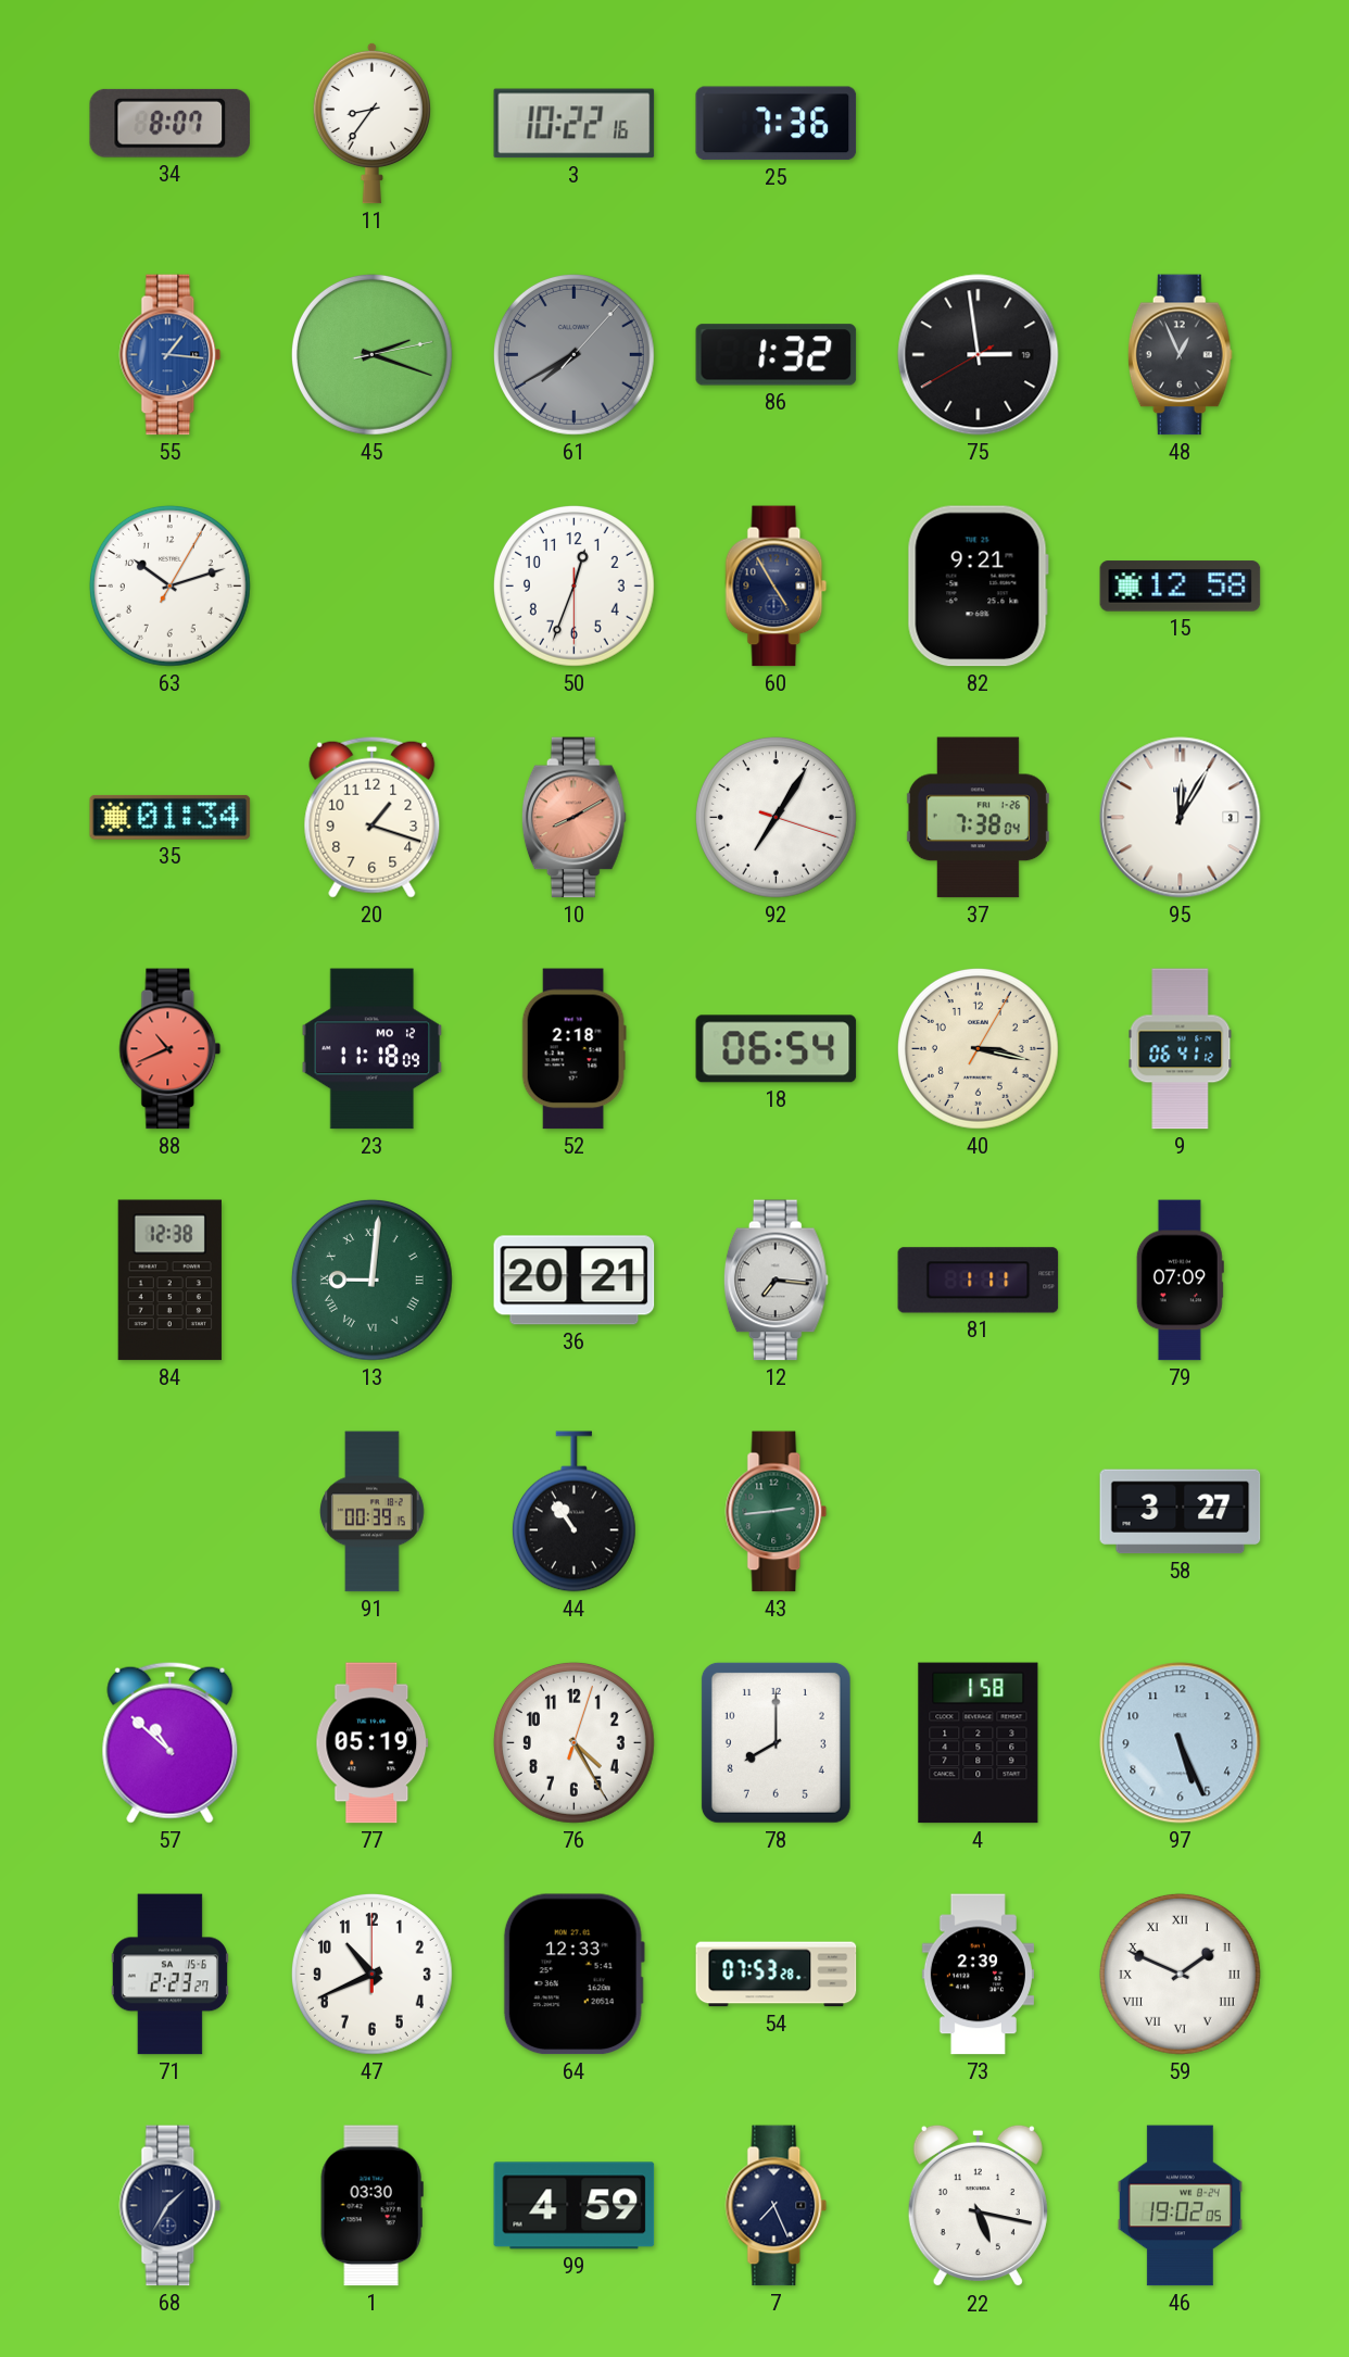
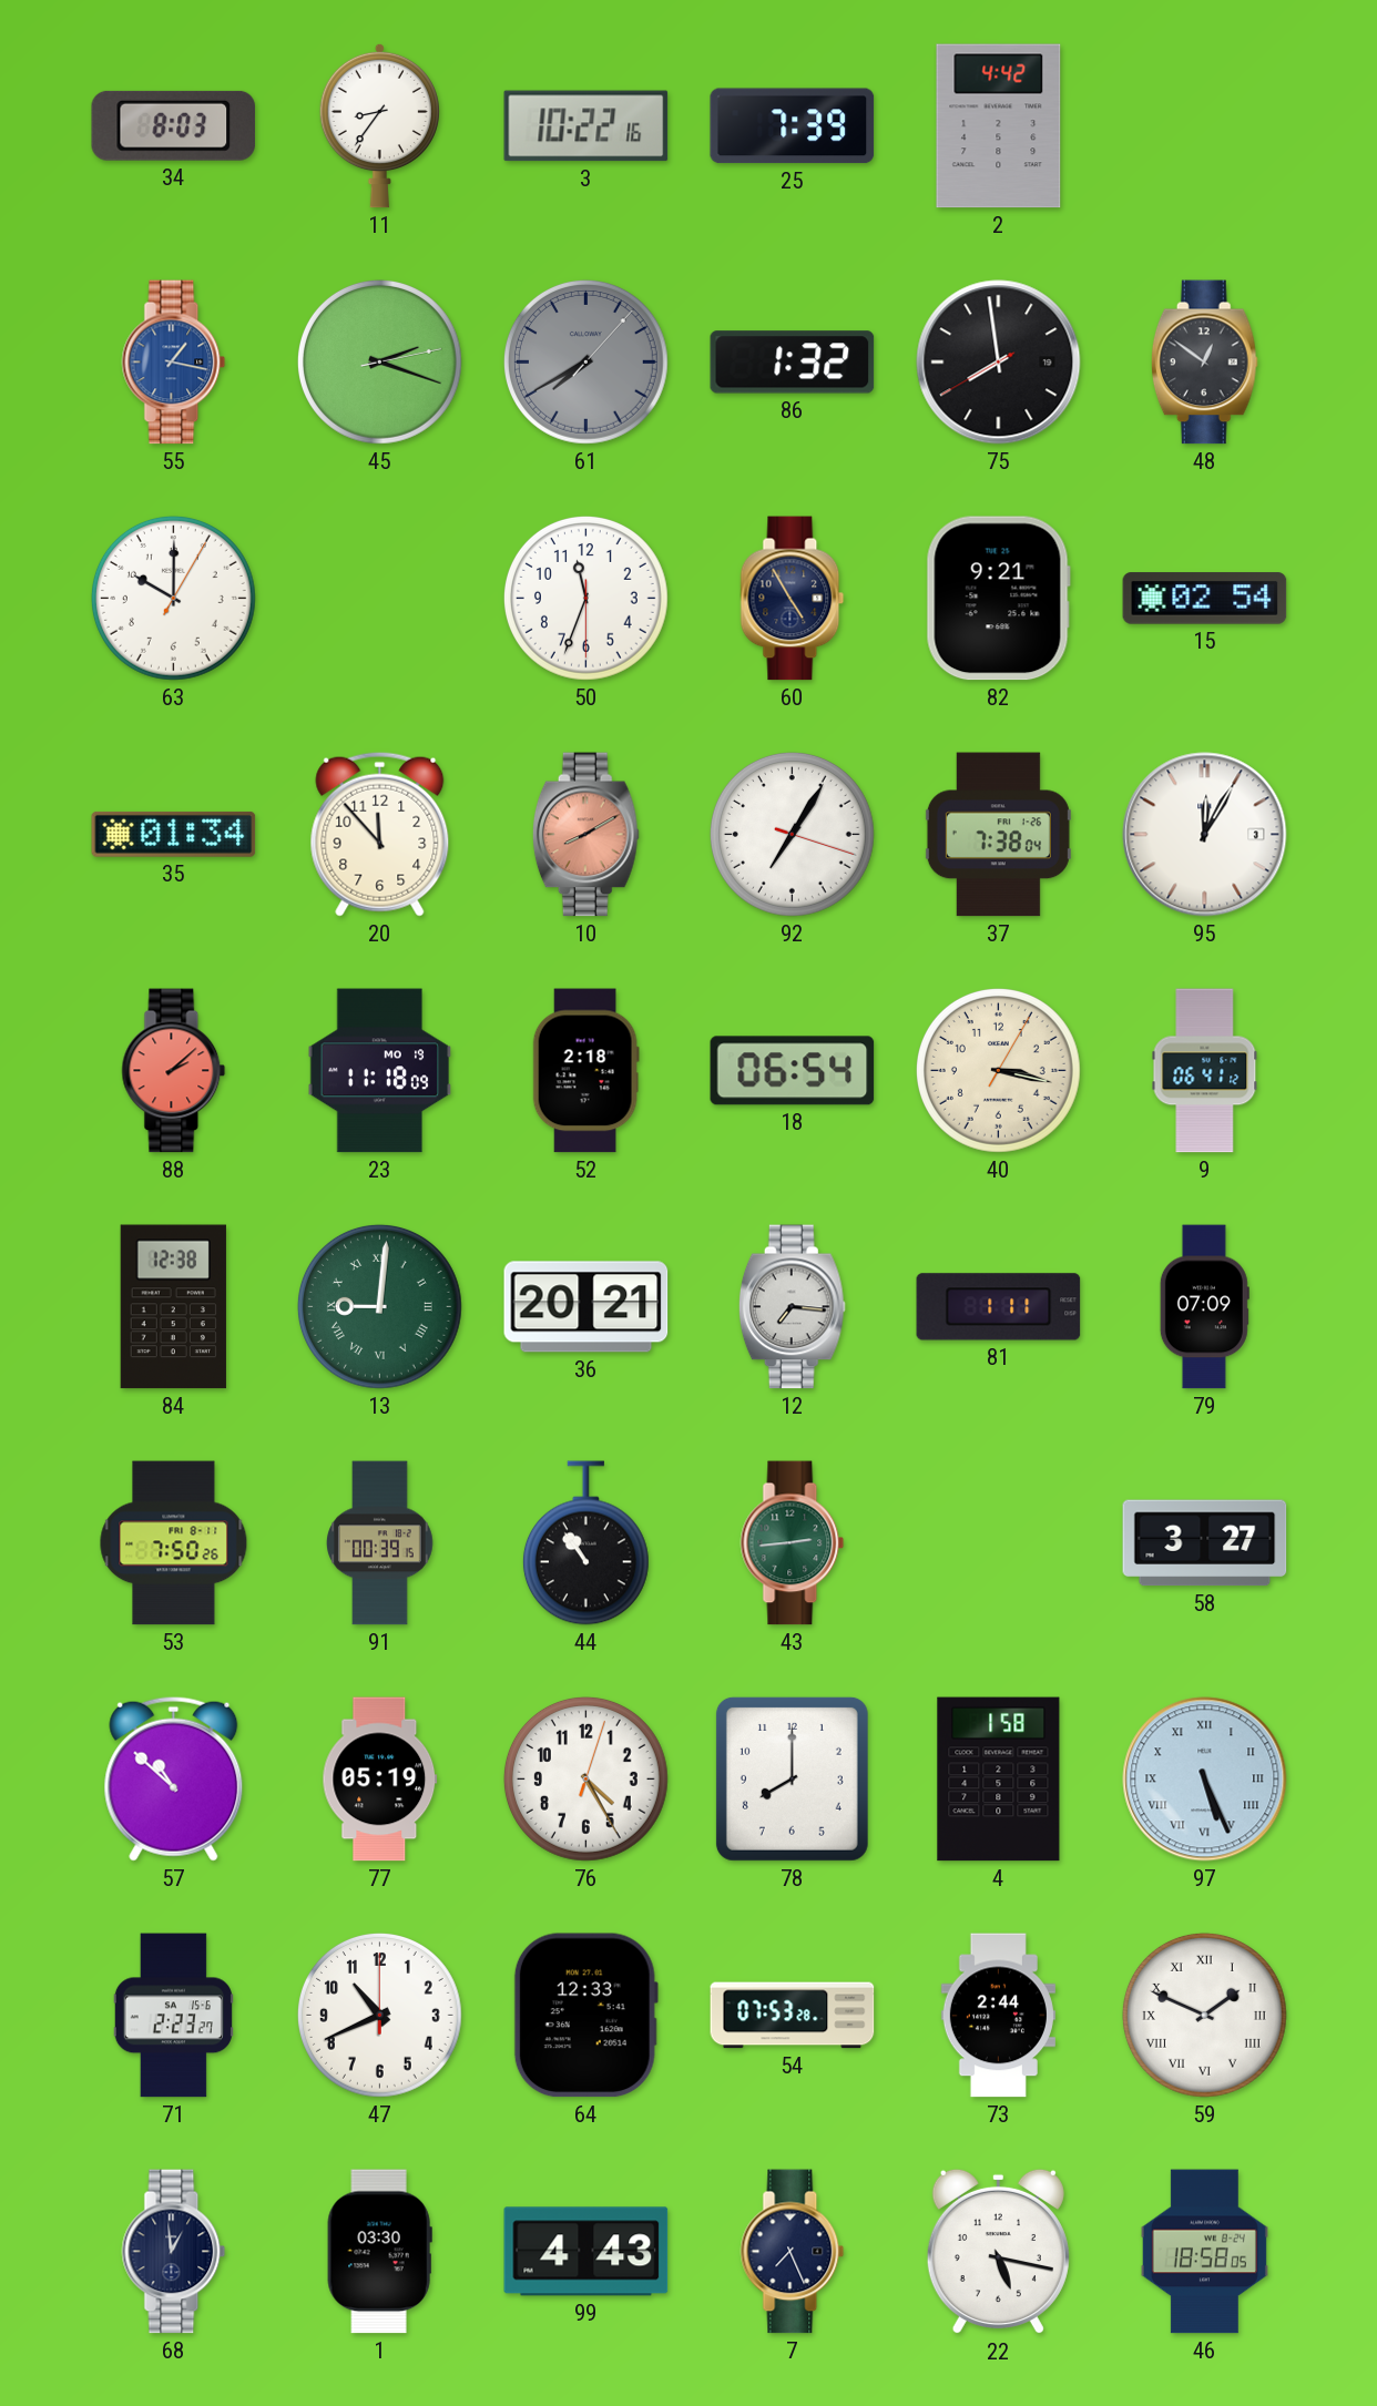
34: 8:07 -> 8:03 (174, 125)
25: 7:36 -> 7:39 (793, 126)
2: none -> 4:42 (999, 126)
55: 1:16 -> 1:17 (174, 363)
75: 2:58 -> 7:58 (999, 363)
48: 12:56 -> 12:51 (1204, 363)
63: 10:12 -> 10:00 (173, 598)
50: 12:33 -> 11:33 (585, 598)
15: 12:58 -> 02:54 (1205, 599)
20: 1:18 -> 11:53 (380, 834)
88: 10:41 -> 2:08 (174, 1071)
23 date: MO 12 -> MO 19 (380, 1071)
53: none -> 7:50 (174, 1543)
97 numerals: Arabic -> Roman (1205, 1780)
73: 2:39 -> 2:44 (998, 2016)
68: 1:35 -> 12:59 (174, 2252)
99: 4:59 -> 4:43 (586, 2252)
46: 19:02 -> 18:58 (1204, 2252)
